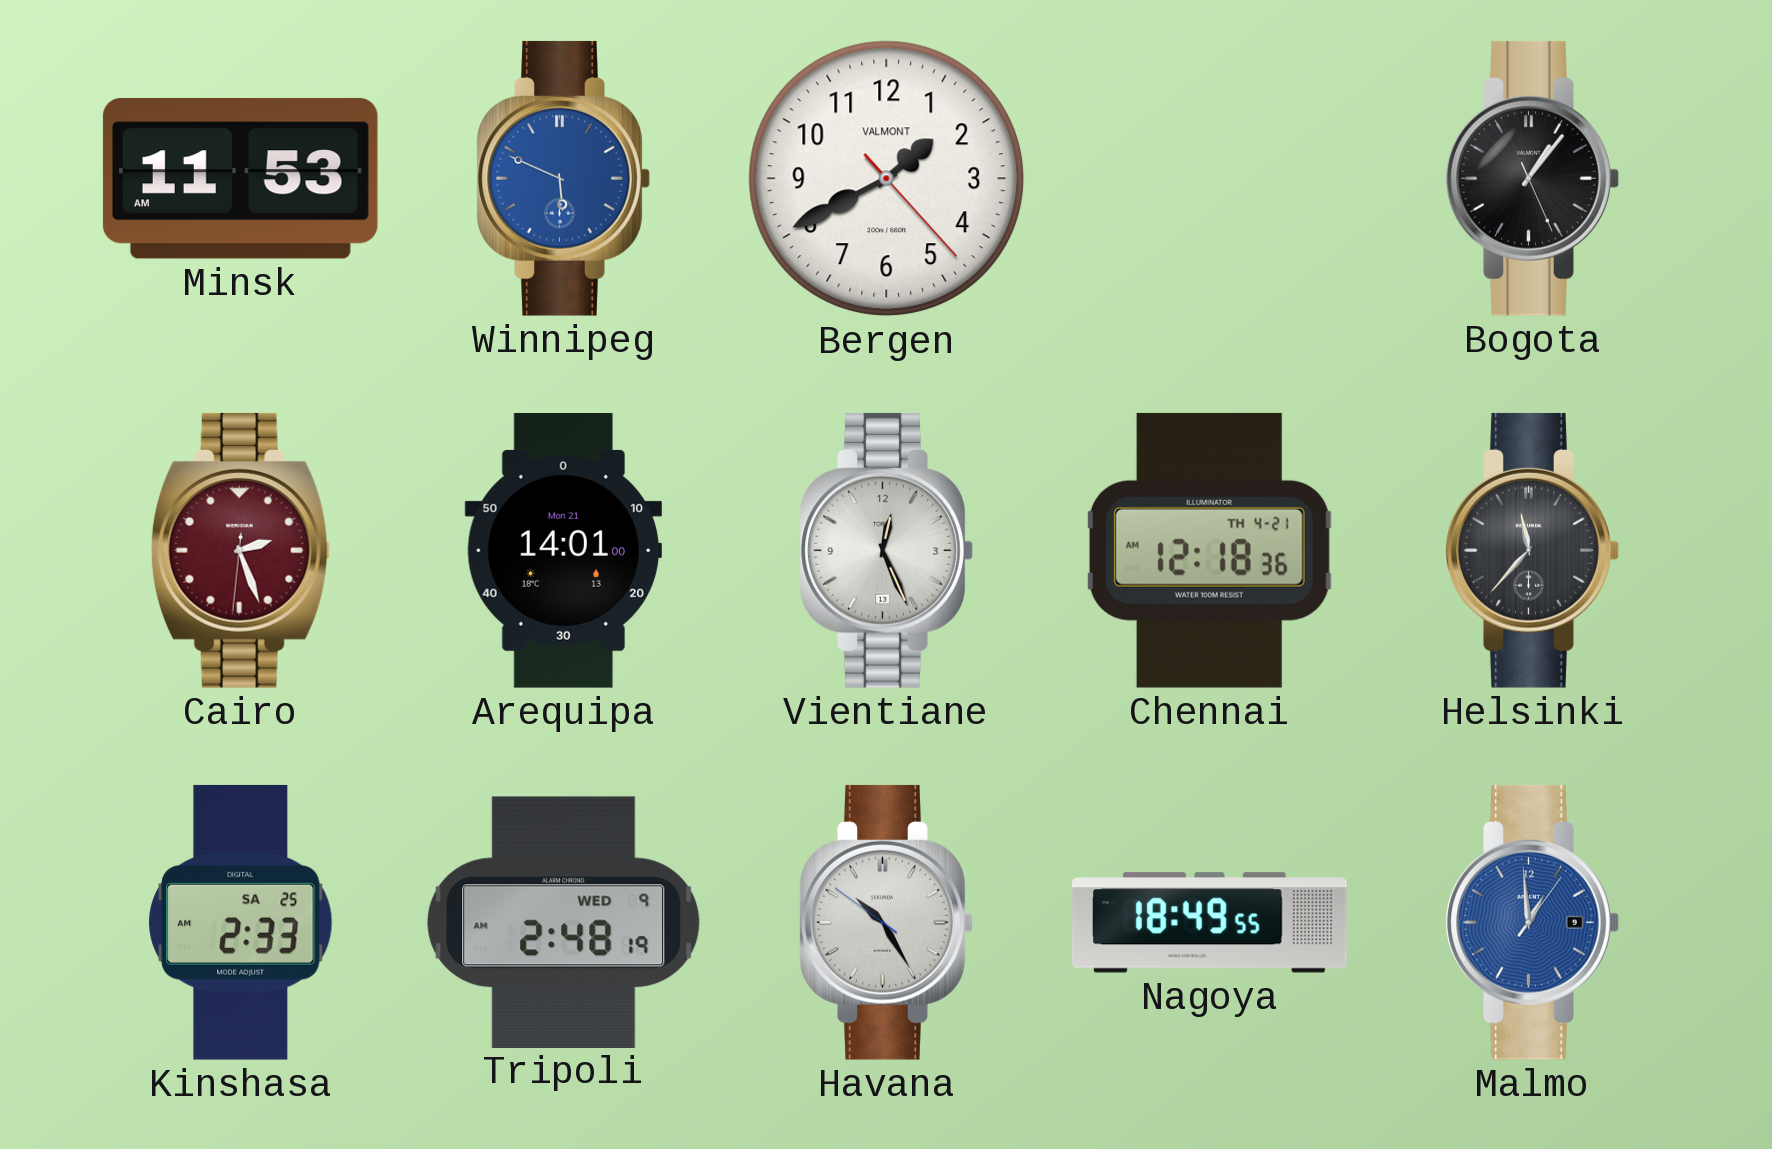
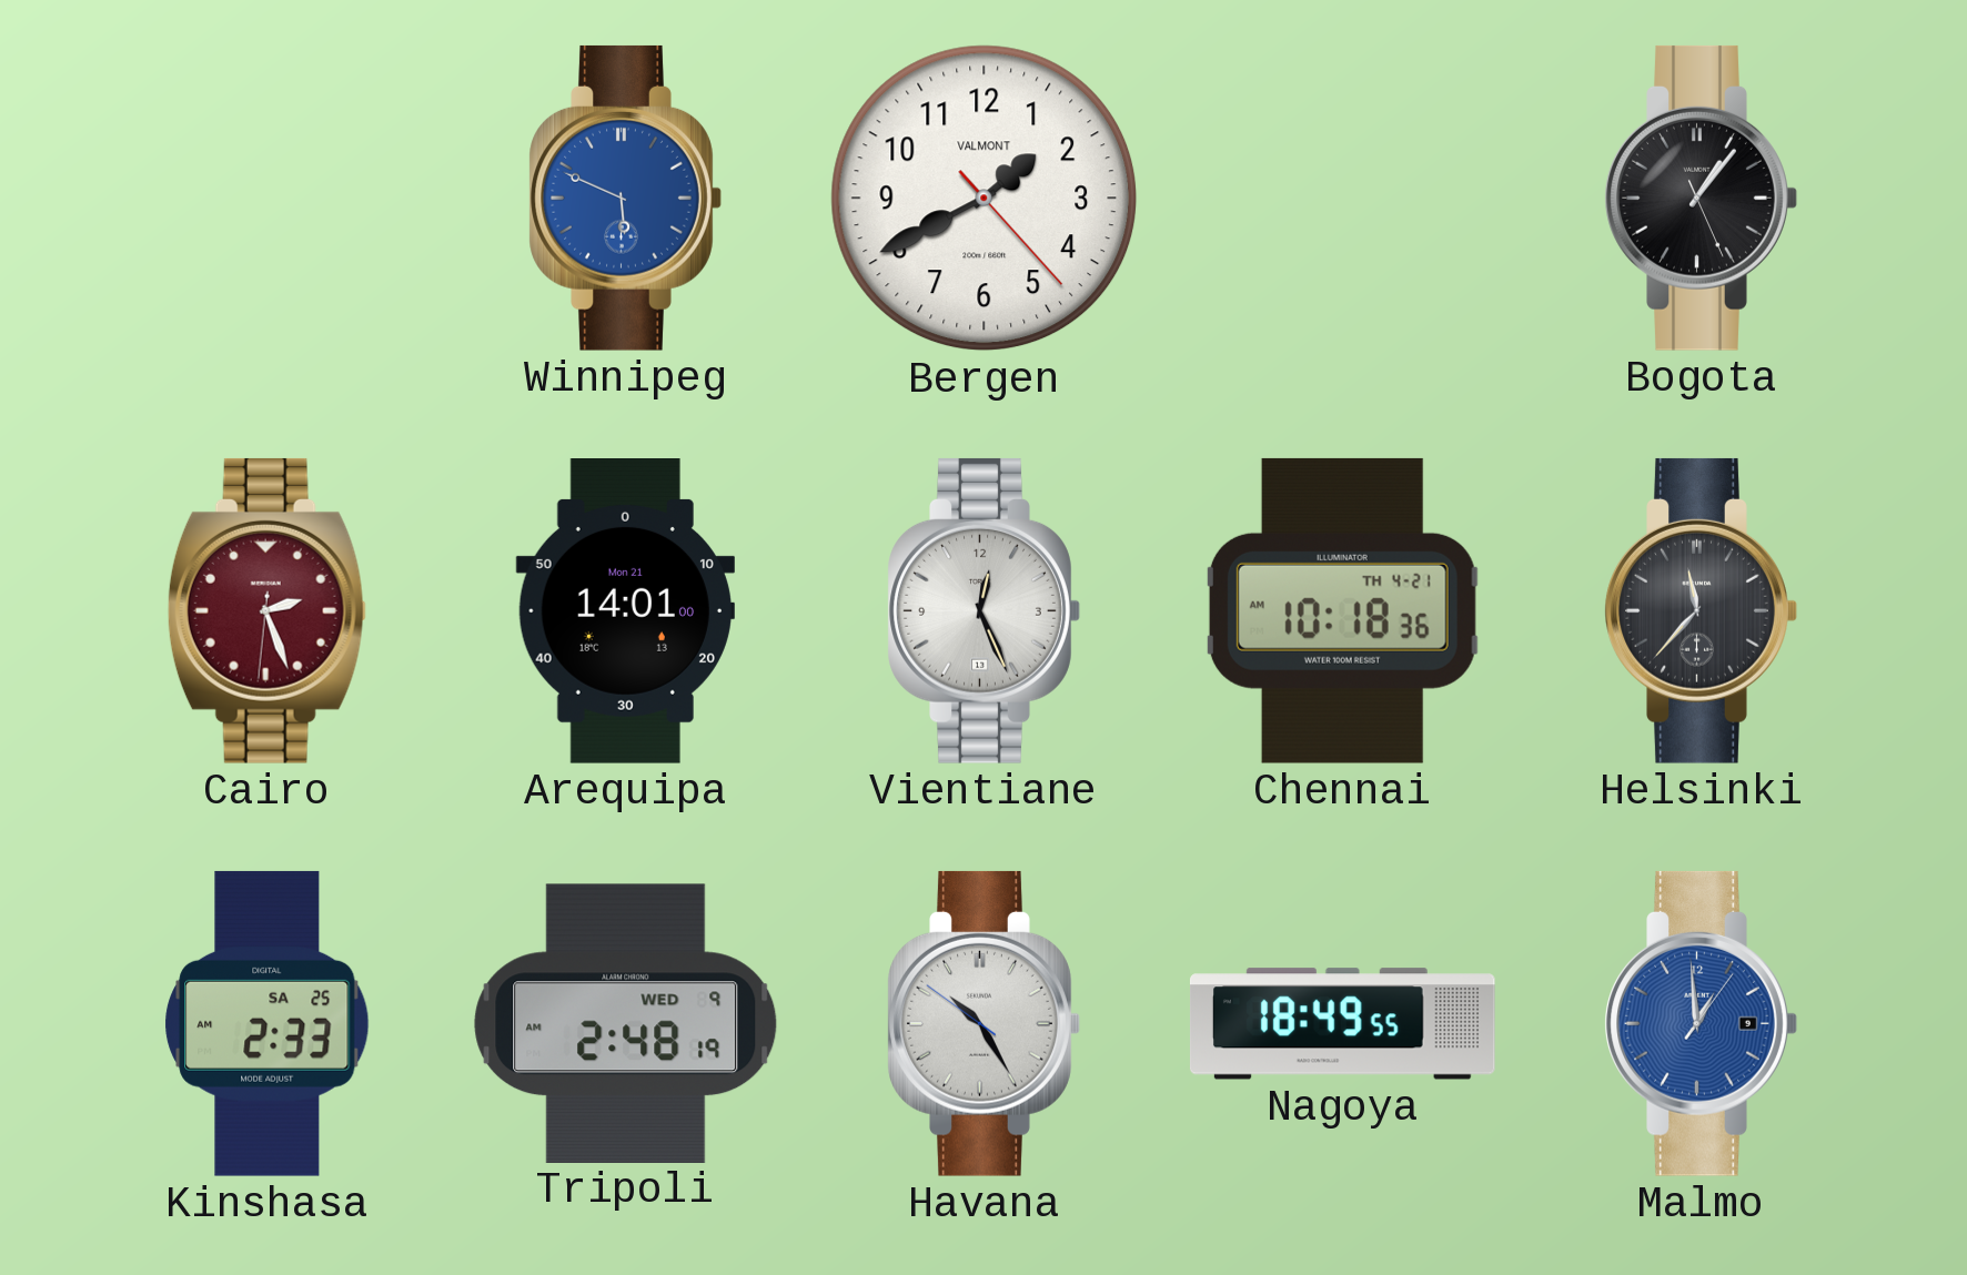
Minsk: 11:53 -> none (240, 178)
Chennai: 12:18 -> 10:18 (1342, 610)
